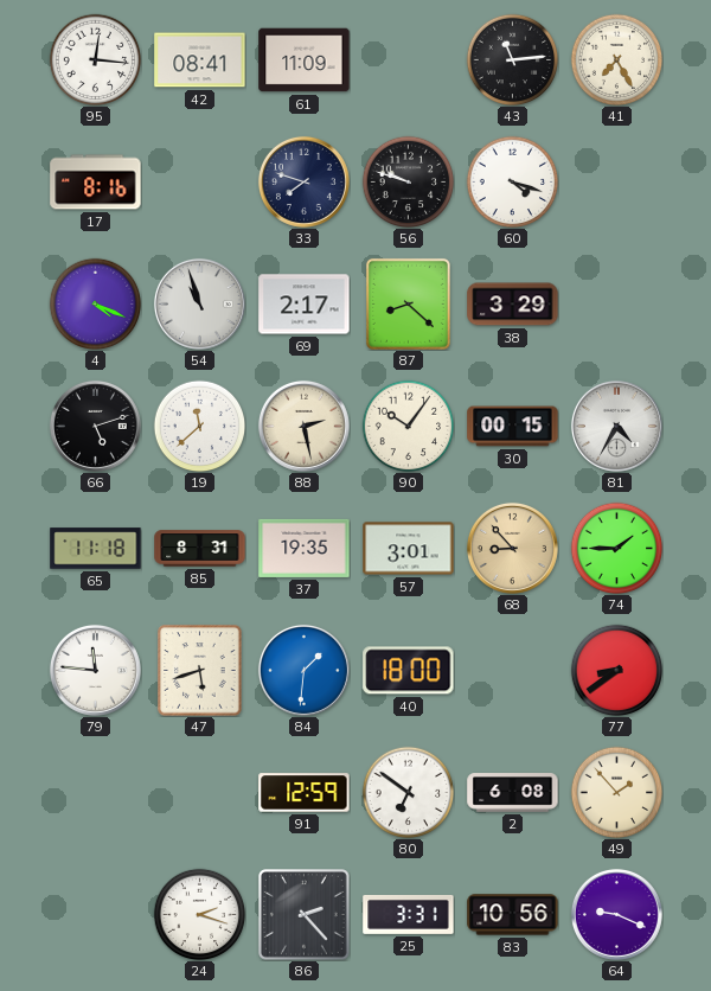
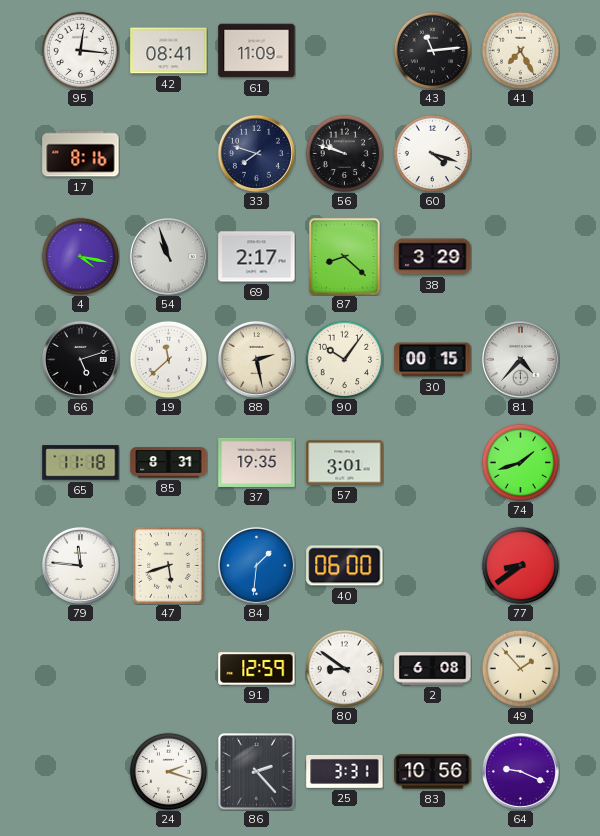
4: 4:19 -> 4:17 (80, 256)
81: 4:35 -> 4:37 (520, 359)
68: 8:53 -> none (512, 548)
74: 1:45 -> 1:42 (520, 462)
40: 18:00 -> 06:00 (345, 566)
80: 6:51 -> 8:51 (344, 668)
